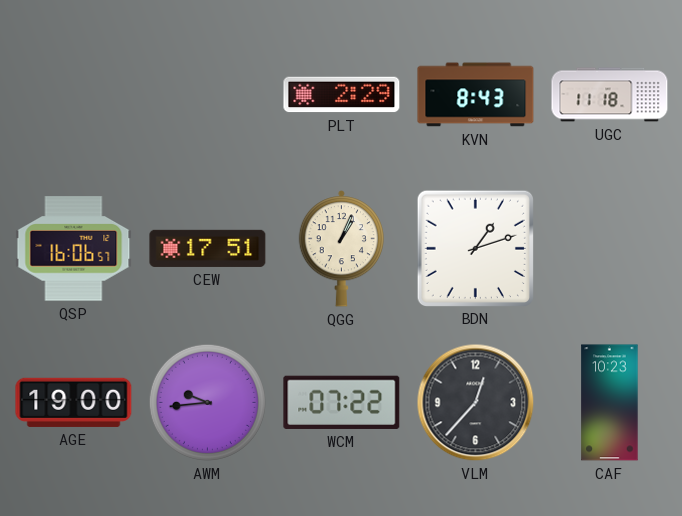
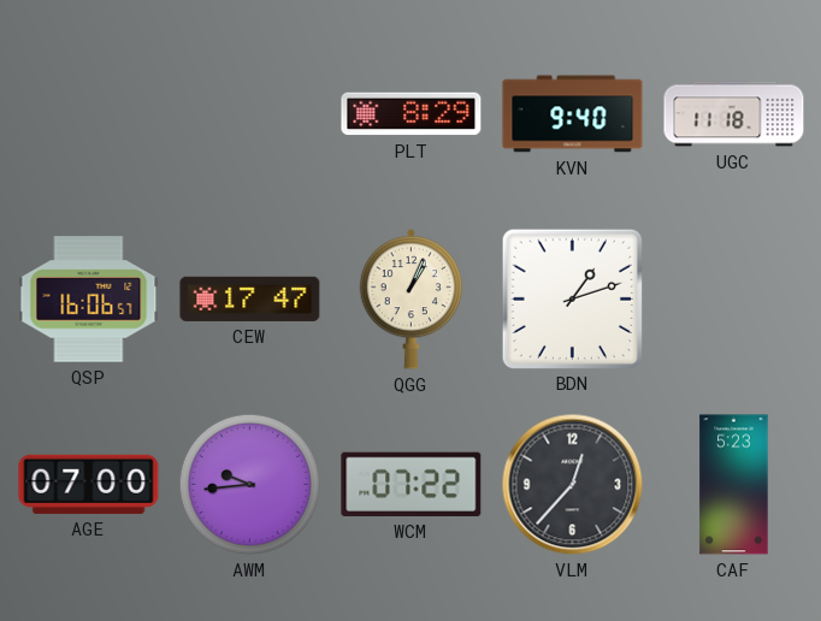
PLT: 2:29 -> 8:29 (412, 114)
KVN: 8:43 -> 9:40 (573, 114)
CEW: 17:51 -> 17:47 (250, 298)
AGE: 19:00 -> 07:00 (89, 484)
CAF: 10:23 -> 5:23 (734, 485)
